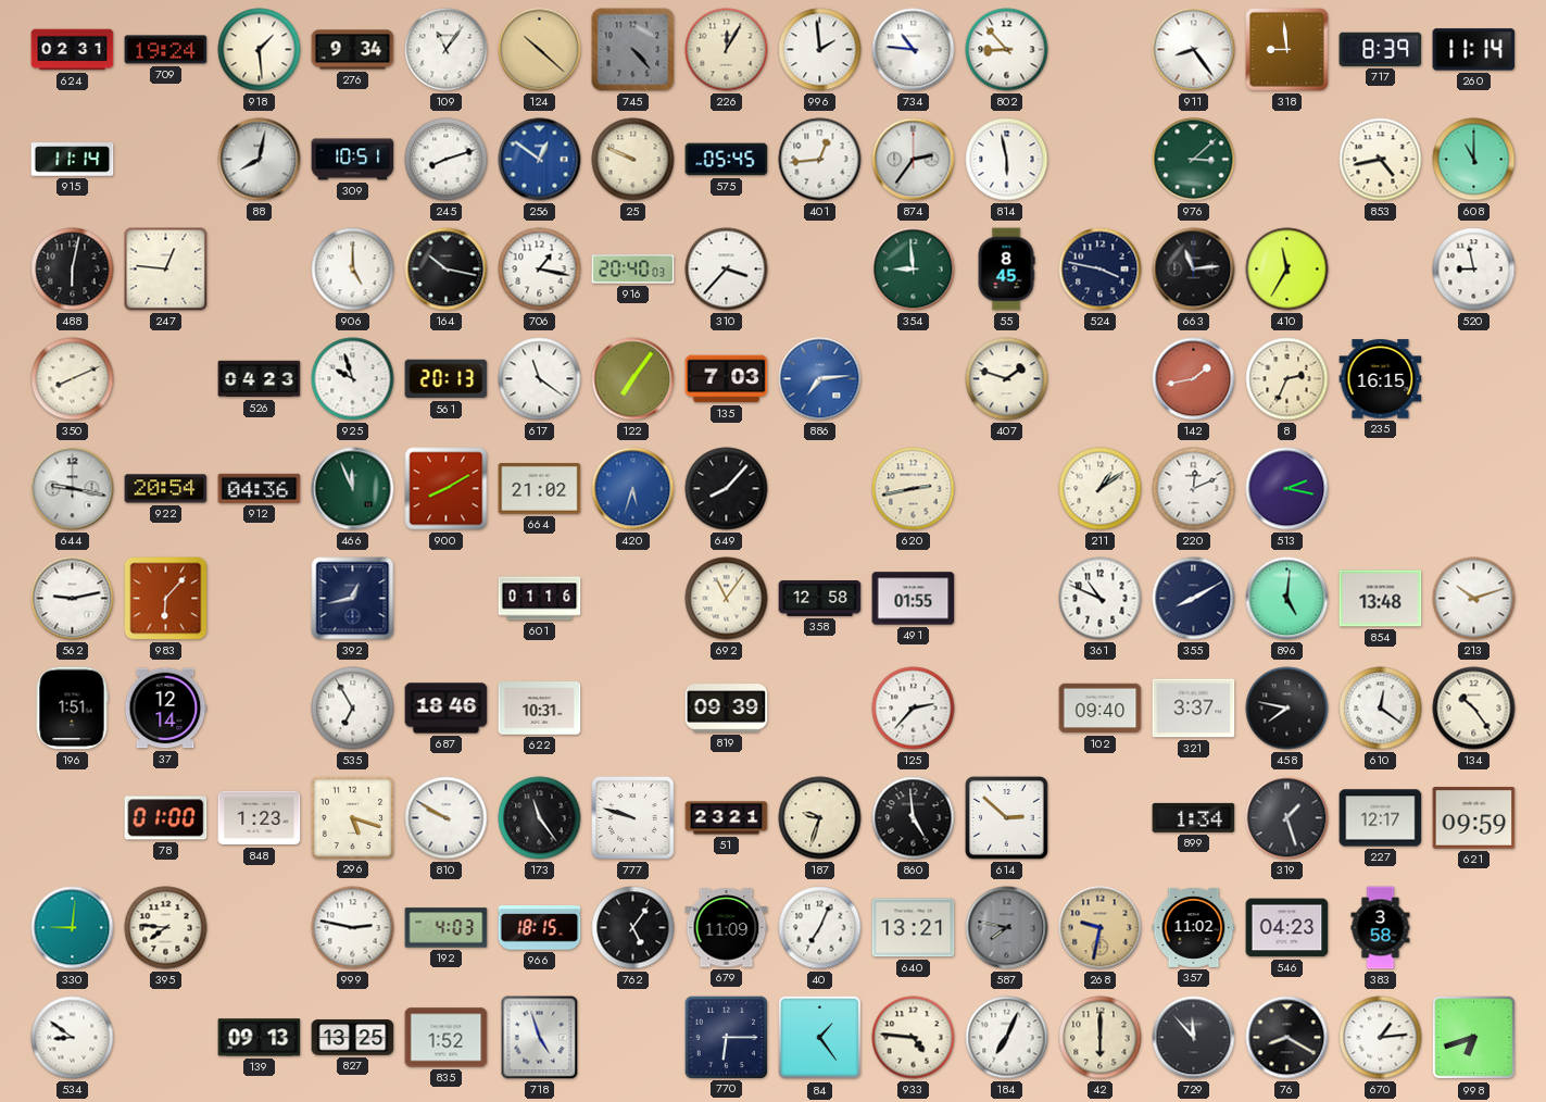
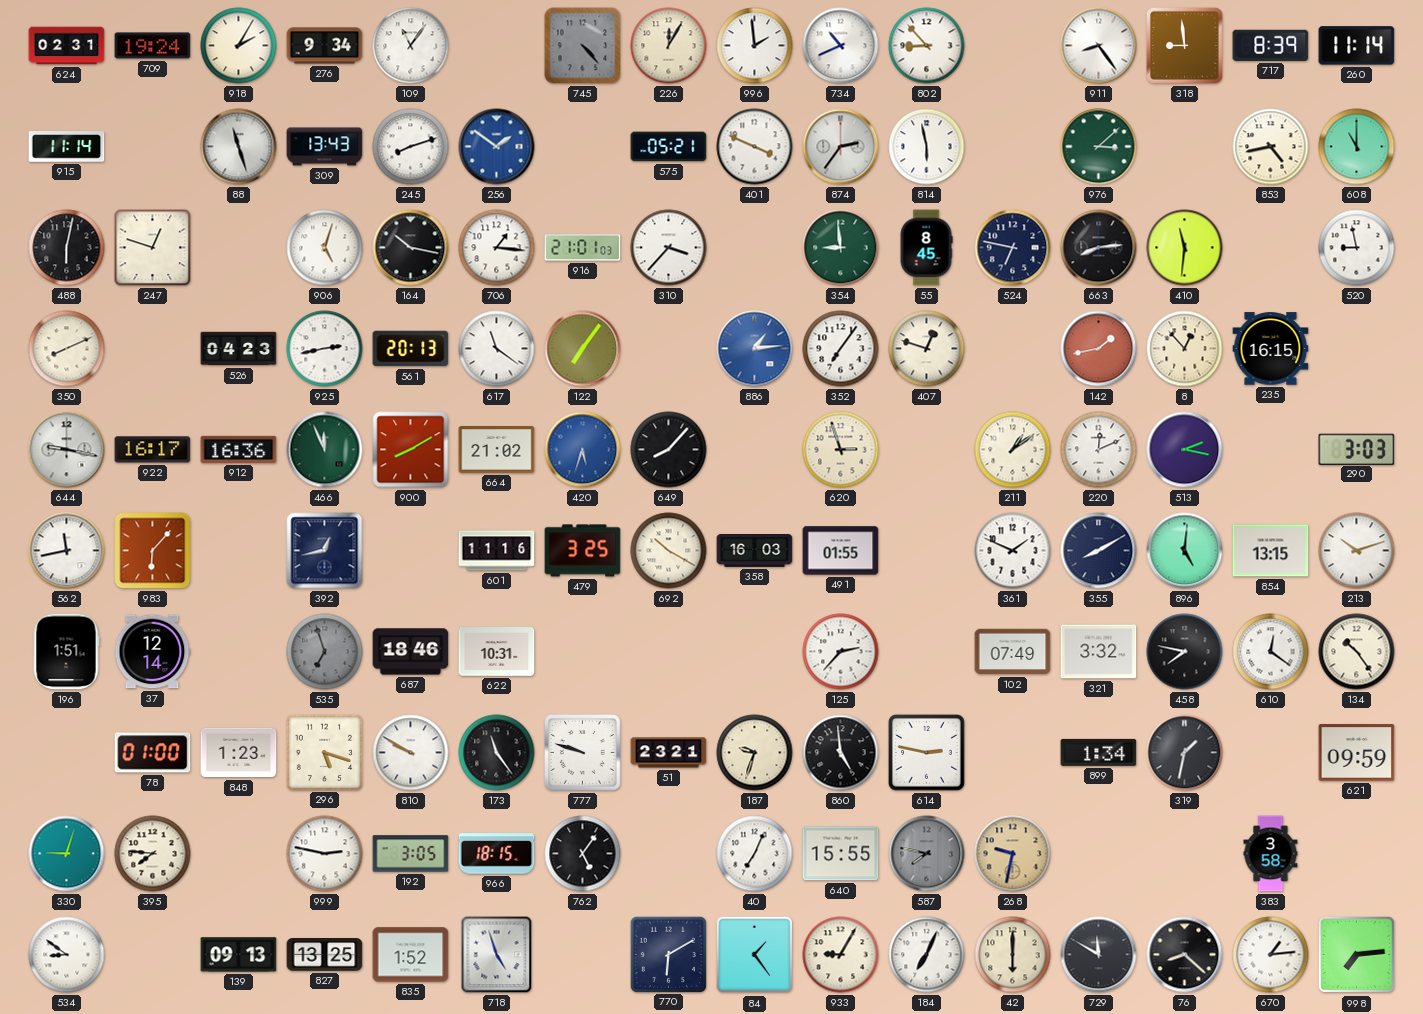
918: 1:29 -> 2:05 (239, 46)
124: 10:22 -> none (540, 50)
734: 10:46 -> 10:41 (841, 46)
88: 8:02 -> 11:27 (239, 147)
309: 10:51 -> 13:43 (325, 147)
256: 12:51 -> 1:51 (497, 147)
25: 9:49 -> none (633, 160)
575: 05:45 -> 05:21 (669, 147)
401: 12:44 -> 3:49 (755, 147)
247: 12:46 -> 12:48 (153, 248)
906: 5:00 -> 5:03 (325, 248)
706: 1:17 -> 1:16 (497, 248)
916: 20:40 -> 21:01 (583, 248)
524: 3:47 -> 6:47 (1013, 248)
663: 11:14 -> 8:14 (1099, 248)
410: 11:35 -> 11:31 (1185, 248)
925: 9:57 -> 2:43 (325, 349)
135: 7:03 -> none (727, 379)
886: 7:14 -> 1:14 (755, 349)
352: none -> 7:06 (841, 349)
407: 1:48 -> 12:48 (927, 349)
8: 2:34 -> 12:53 (1185, 349)
922: 20:54 -> 16:17 (153, 450)
912: 04:36 -> 16:36 (239, 449)
620: 2:43 -> 2:57 (841, 450)
290: none -> 3:03 (1357, 449)
562: 9:13 -> 11:43 (67, 551)
601: 01:16 -> 11:16 (497, 551)
479: none -> 3:25 (583, 551)
692: 11:06 -> 10:20 (669, 551)
358: 12:58 -> 16:03 (755, 551)
361: 10:49 -> 1:49 (1013, 551)
854: 13:48 -> 13:15 (1271, 551)
535: 6:55 -> 6:57 (325, 652)
535 dial: white -> grey (325, 652)
819: 09:39 -> none (727, 709)
102: 09:40 -> 07:49 (1013, 652)
321: 3:37 -> 3:32 (1099, 652)
614: 2:52 -> 2:47 (927, 753)
319: 1:27 -> 1:32 (1185, 753)
227: 12:17 -> none (1381, 818)
330: 9:01 -> 9:03 (67, 854)
192: 4:03 -> 3:05 (411, 854)
679: 11:09 -> none (727, 928)
640: 13:21 -> 15:55 (841, 854)
357: 11:02 -> none (1194, 927)
546: 04:23 -> none (1287, 928)
770: 6:15 -> 6:10 (668, 954)
933: 4:46 -> 9:05 (841, 955)
729: 11:53 -> 11:50 (1099, 955)
76: 8:20 -> 8:22 (1185, 955)
998: 6:42 -> 7:14 (1357, 955)
